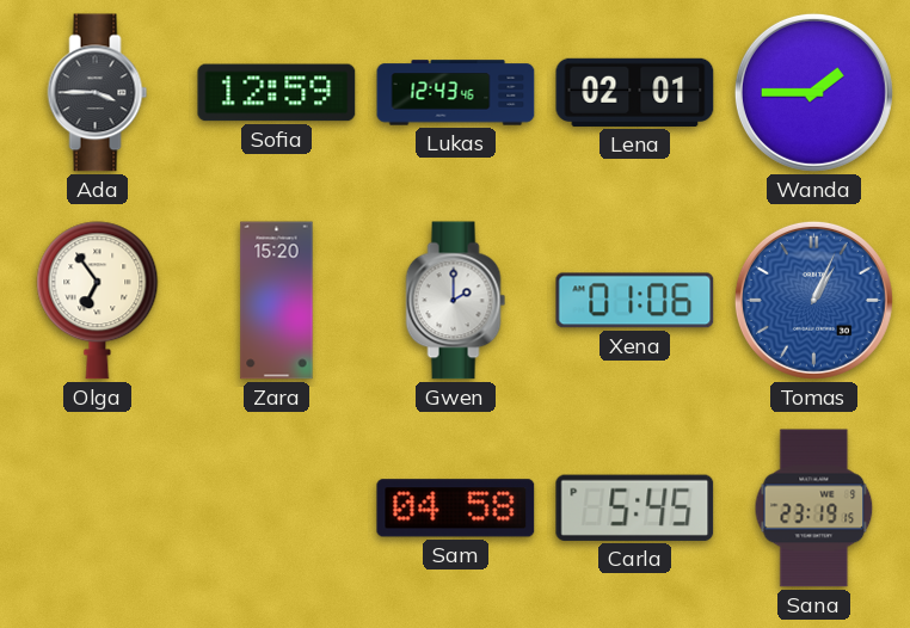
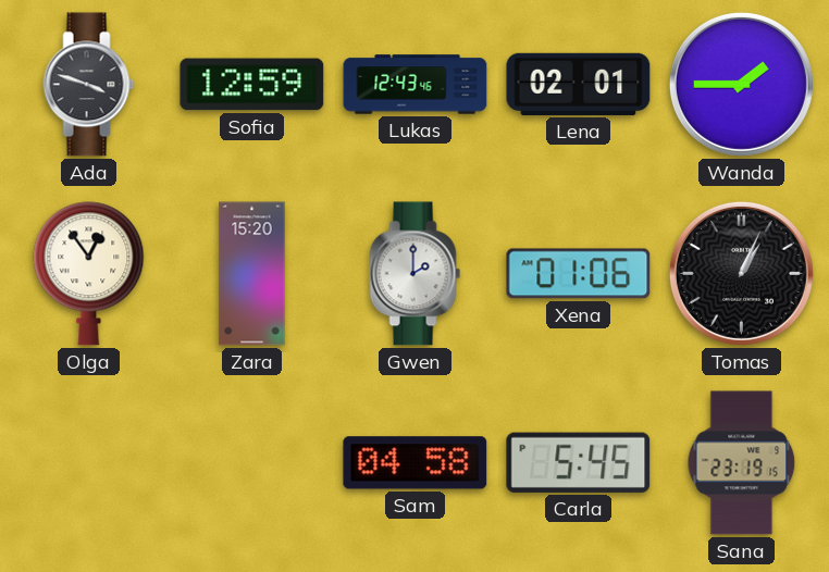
Ada: 3:45 -> 3:48 (89, 85)
Olga: 6:54 -> 12:54 (89, 274)
Tomas dial: blue -> black (741, 273)
